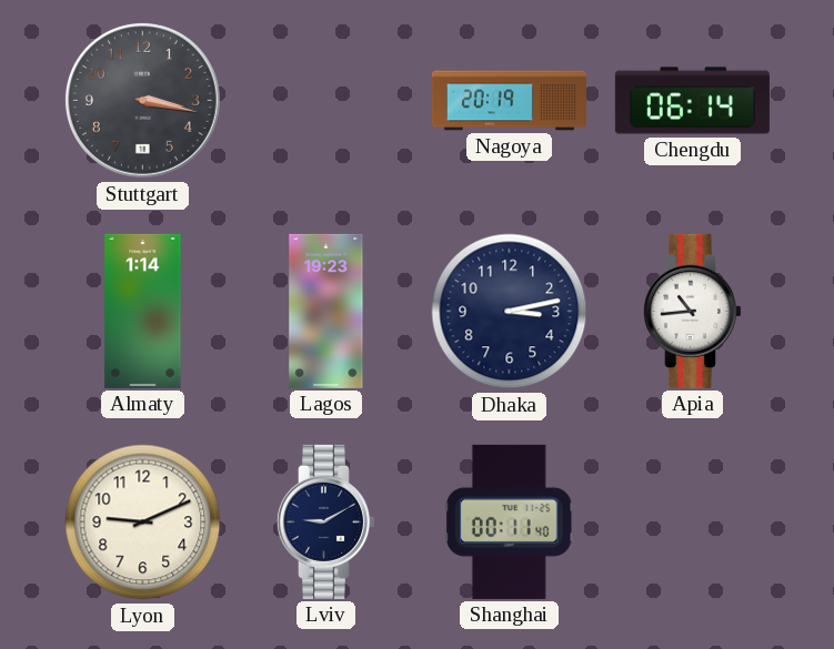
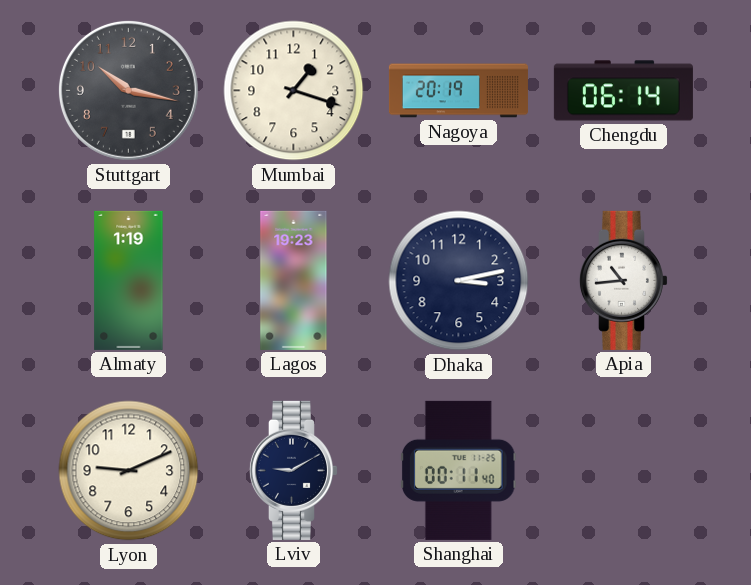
Stuttgart: 3:17 -> 10:17 (128, 90)
Mumbai: none -> 1:18 (294, 91)
Almaty: 1:14 -> 1:19 (129, 280)
